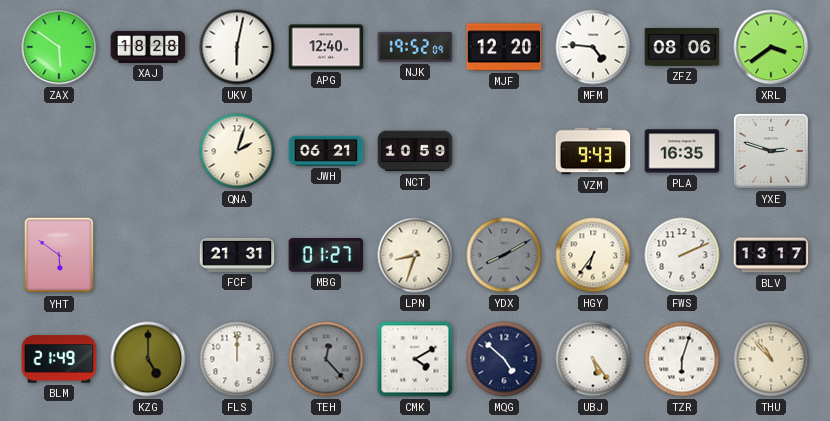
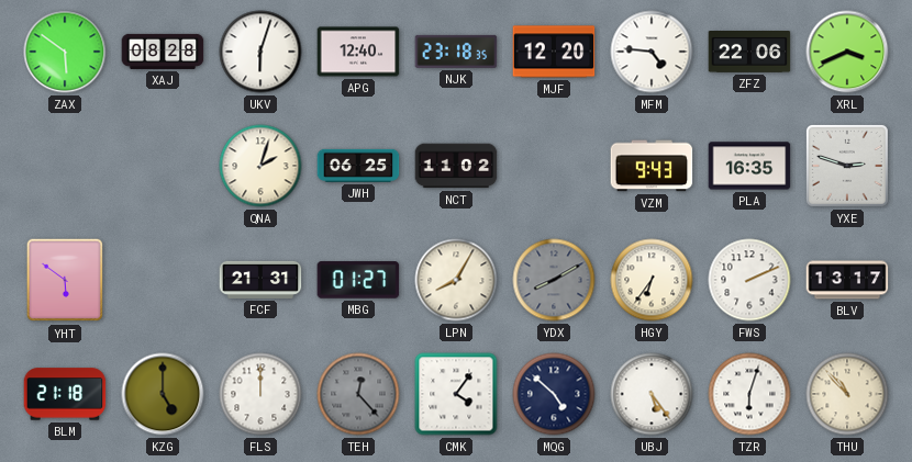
XAJ: 18:28 -> 08:28 (163, 52)
UKV: 6:02 -> 6:03 (260, 52)
NJK: 19:52 -> 23:18 (456, 52)
ZFZ: 08:06 -> 22:06 (749, 53)
XRL: 3:39 -> 3:41 (847, 52)
JWH: 06:21 -> 06:25 (358, 166)
NCT: 10:59 -> 11:02 (456, 166)
LPN: 8:33 -> 8:05 (456, 280)
BLM: 21:49 -> 21:18 (65, 394)
CMK: 4:10 -> 4:06 (456, 394)
